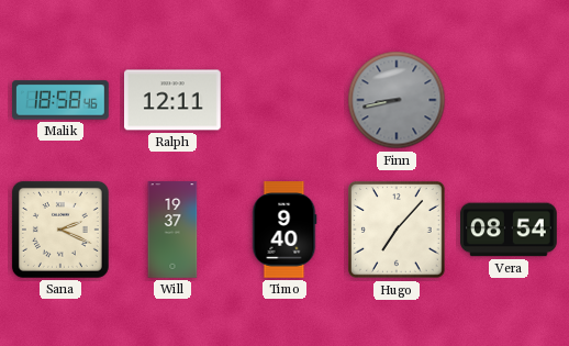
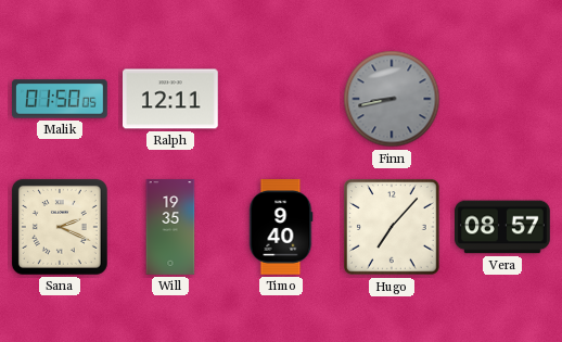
Malik: 18:58 -> 01:50 (60, 99)
Will: 19:37 -> 19:35 (170, 227)
Vera: 08:54 -> 08:57 (503, 227)
